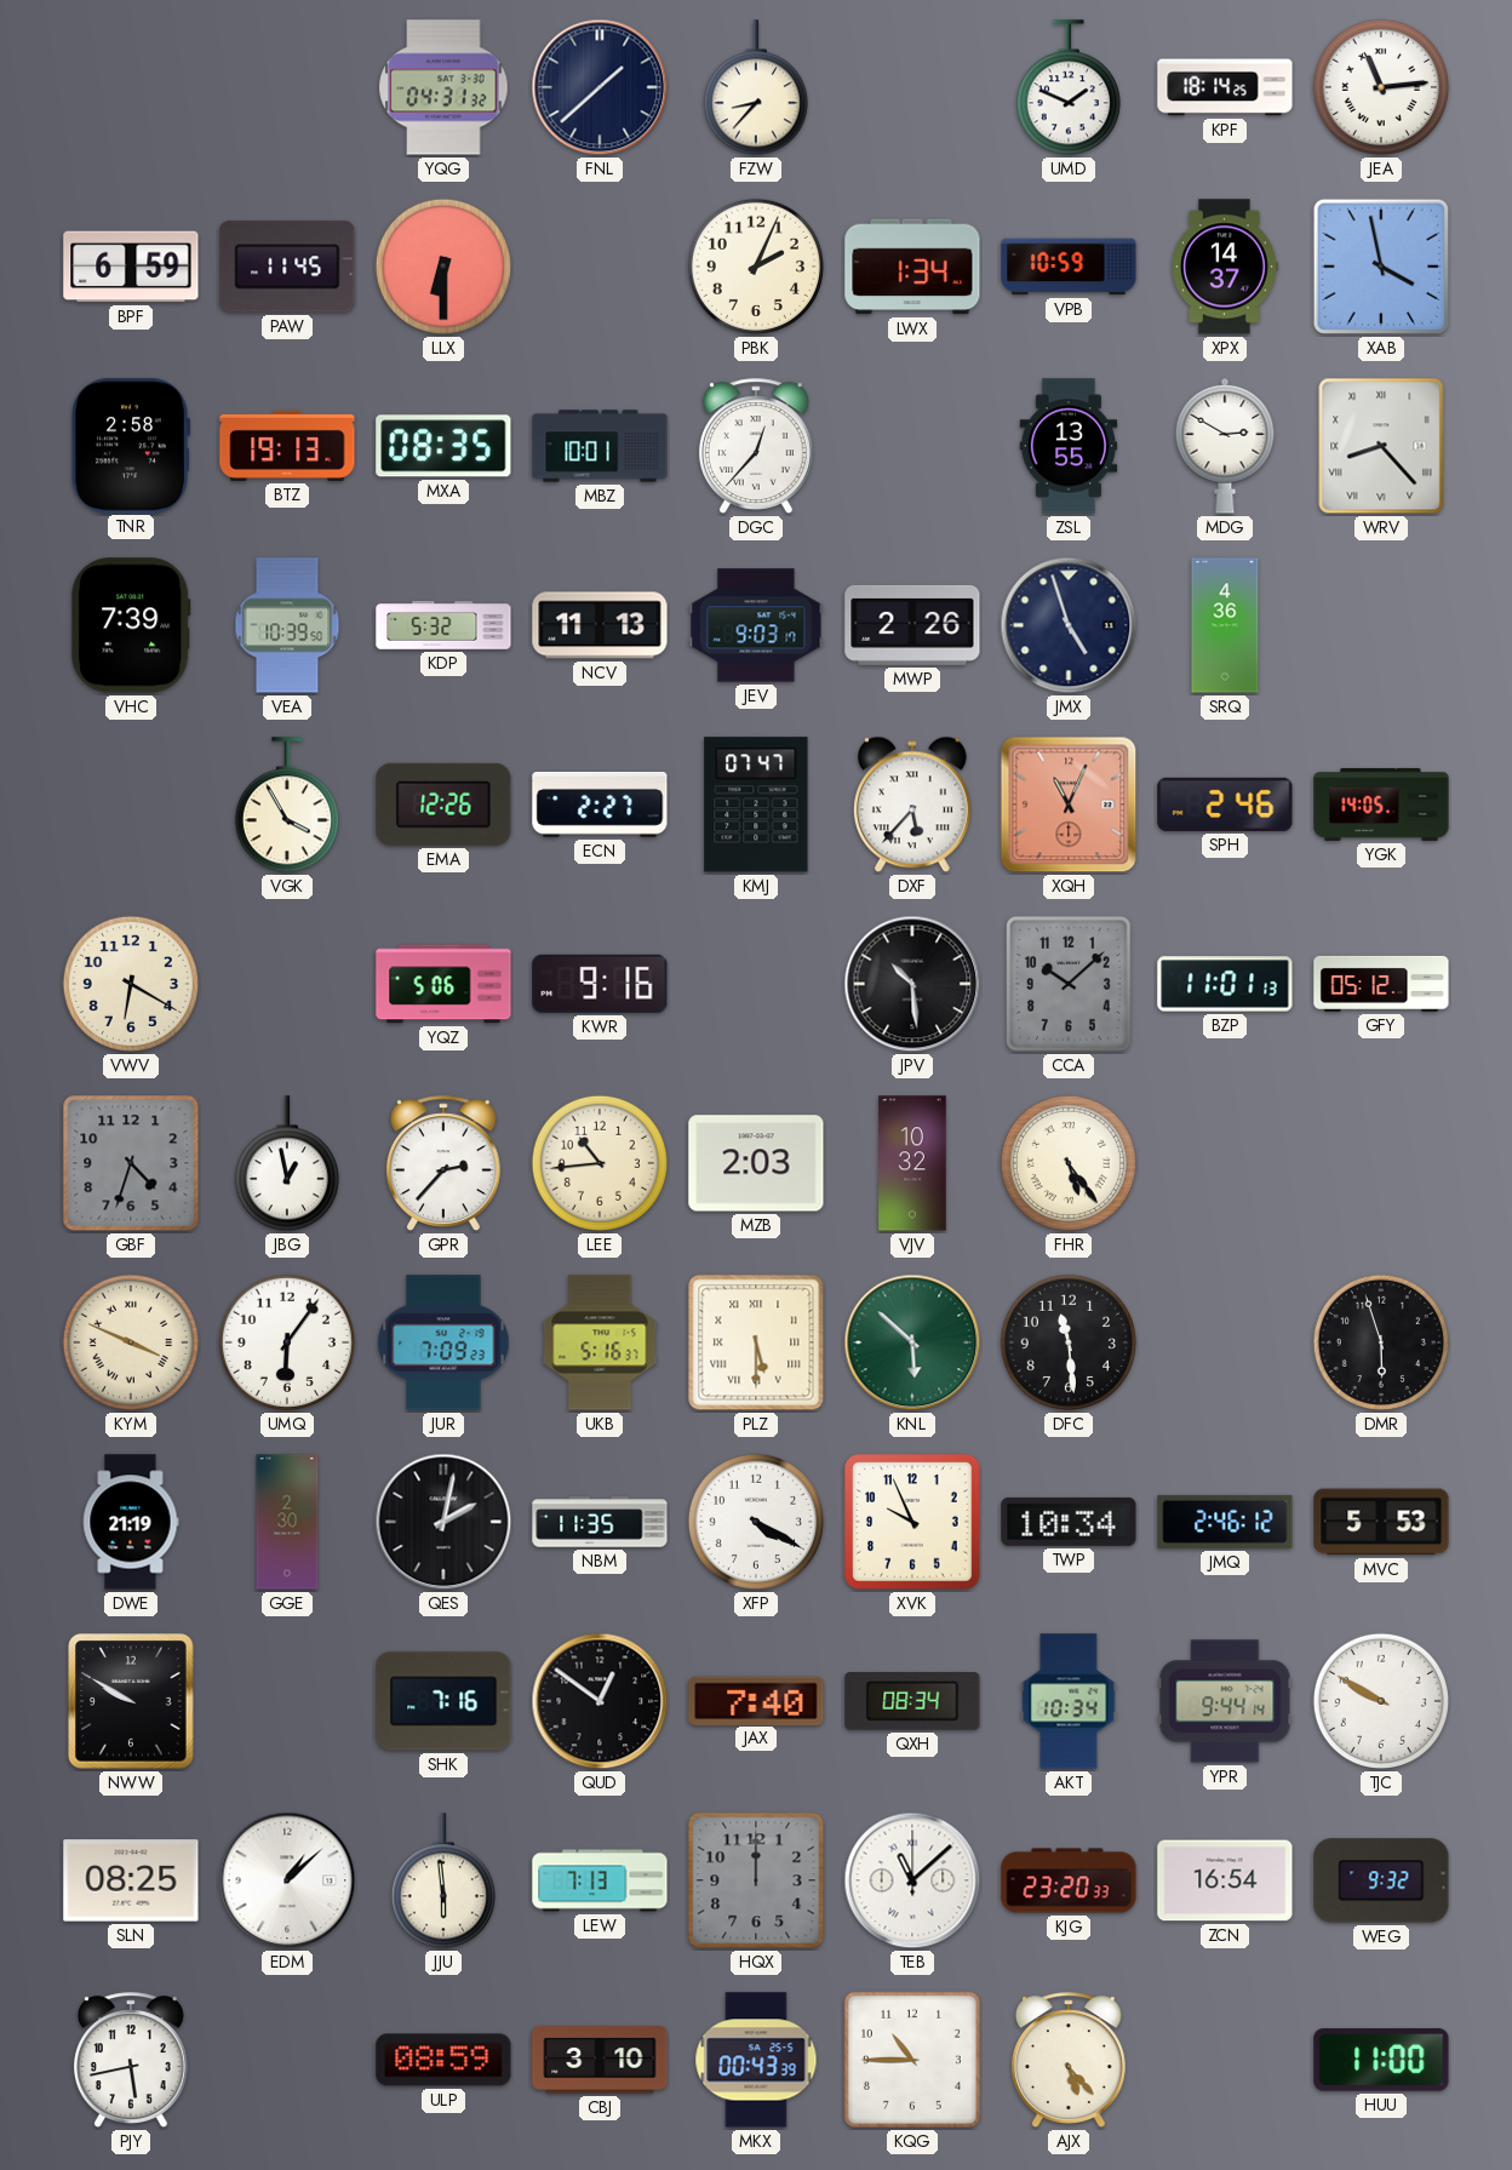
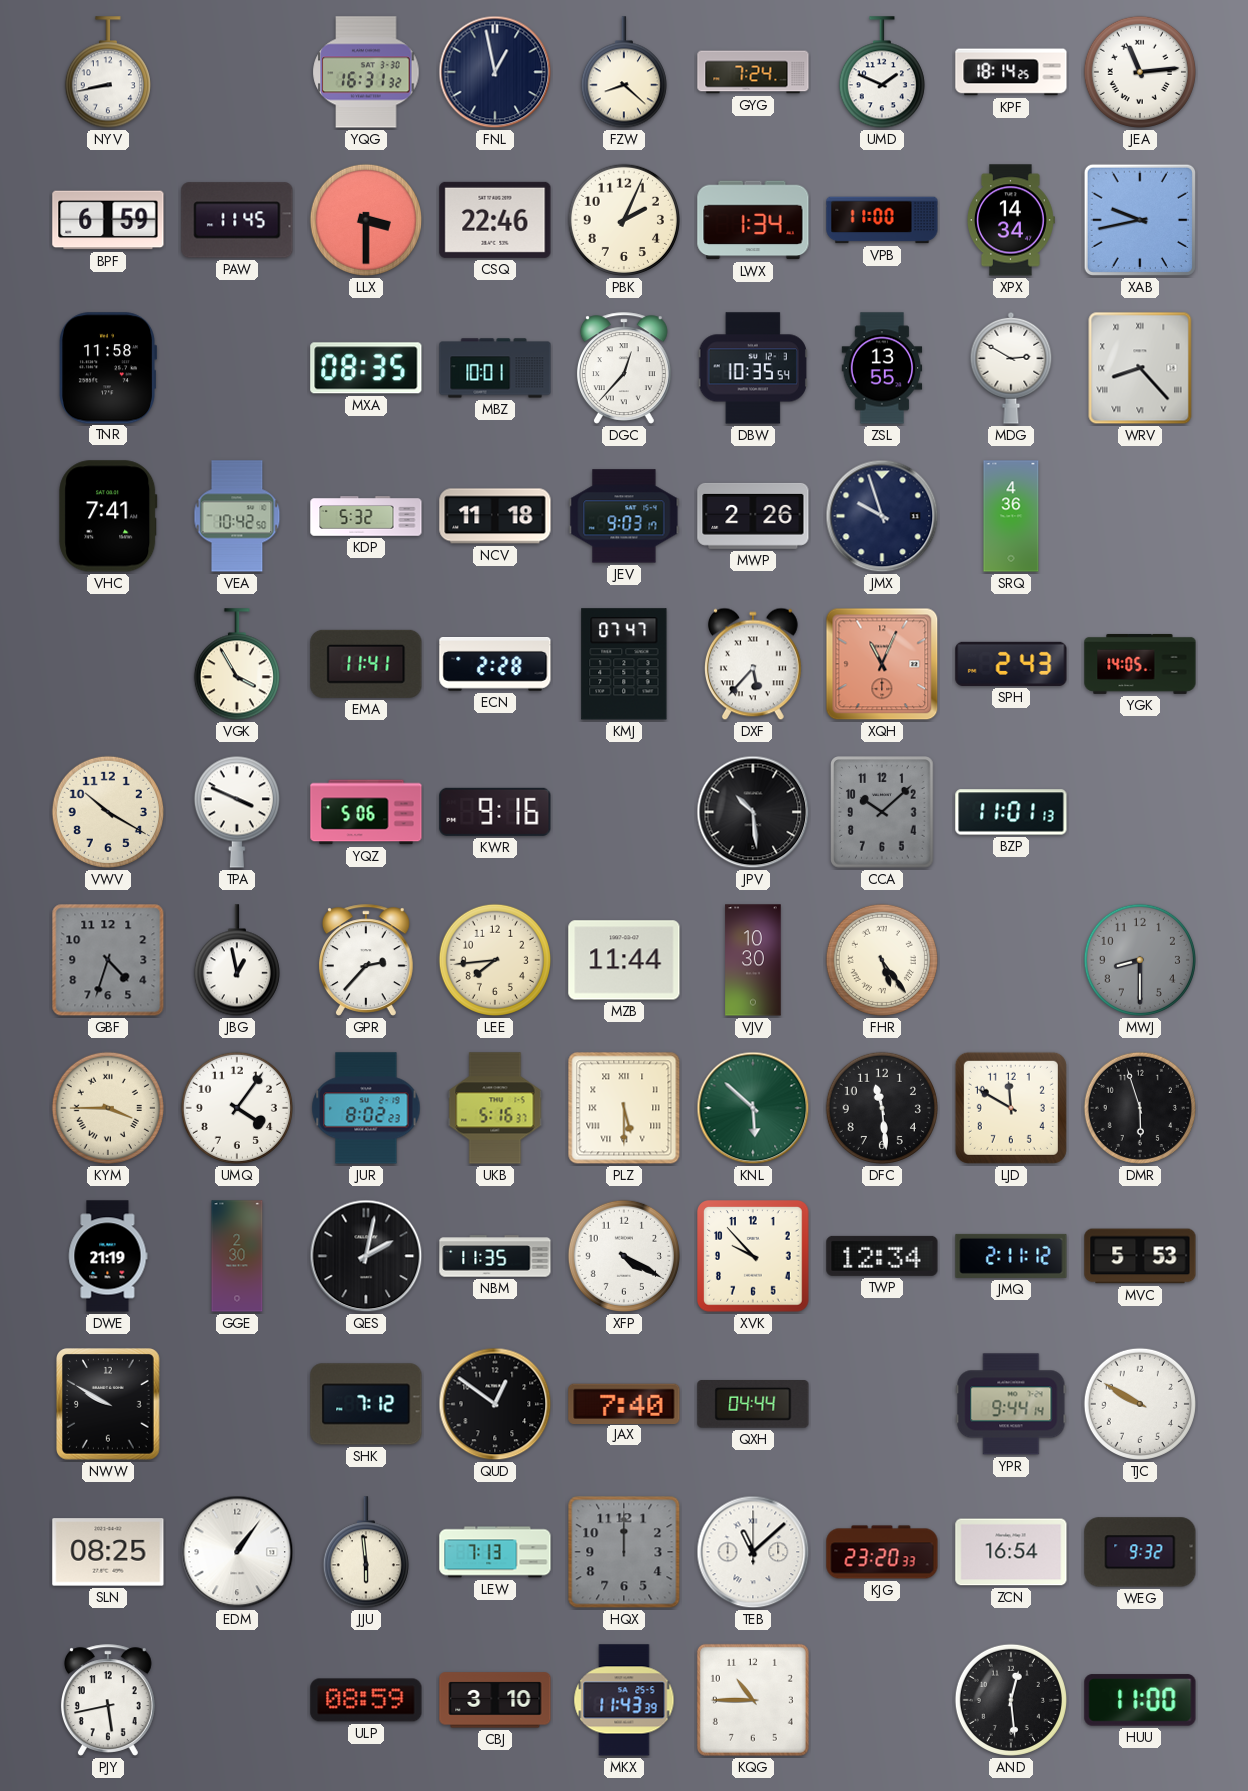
NYV: none -> 8:43 (108, 73)
YQG: 04:31 -> 16:31 (366, 72)
FNL: 1:38 -> 12:58 (495, 72)
FZW: 8:37 -> 8:22 (624, 73)
GYG: none -> 7:24 (753, 72)
LLX: 6:30 -> 3:30 (366, 220)
CSQ: none -> 22:46 (495, 220)
VPB: 10:59 -> 11:00 (882, 220)
XPX: 14:37 -> 14:34 (1011, 220)
XAB: 3:58 -> 9:43 (1140, 220)
TNR: 2:58 -> 11:58 (108, 368)
BTZ: 19:13 -> none (287, 446)
DBW: none -> 10:35 (753, 368)
VHC: 7:39 -> 7:41 (108, 516)
VEA: 10:39 -> 10:42 (237, 516)
NCV: 11:13 -> 11:18 (495, 516)
JMX: 4:57 -> 9:57 (882, 516)
EMA: 12:26 -> 11:41 (366, 664)
ECN: 2:27 -> 2:28 (495, 665)
SPH: 2:46 -> 2:43 (1011, 664)
VWV: 6:20 -> 10:20 (108, 812)
TPA: none -> 3:49 (237, 812)
GFY: 05:12 -> none (1381, 984)
LEE: 10:44 -> 7:44 (495, 960)
MZB: 2:03 -> 11:44 (624, 960)
VJV: 10:32 -> 10:30 (753, 960)
MWJ: none -> 8:30 (1140, 960)
KYM: 3:49 -> 3:45 (108, 1108)
UMQ: 6:06 -> 4:06 (237, 1108)
JUR: 7:09 -> 8:02 (366, 1108)
LJD: none -> 11:50 (1011, 1108)
XVK: 9:56 -> 9:53 (753, 1256)
TWP: 10:34 -> 12:34 (882, 1256)
JMQ: 2:46 -> 2:11 (1011, 1256)
SHK: 7:16 -> 7:12 (366, 1404)
QXH: 08:34 -> 04:44 (753, 1404)
AKT: 10:34 -> none (1069, 1701)
EDM: 1:08 -> 1:06 (237, 1552)
MKX: 00:43 -> 11:43 (624, 1700)
AJX: 5:23 -> none (1069, 2060)
AND: none -> 12:29 (1011, 1700)
